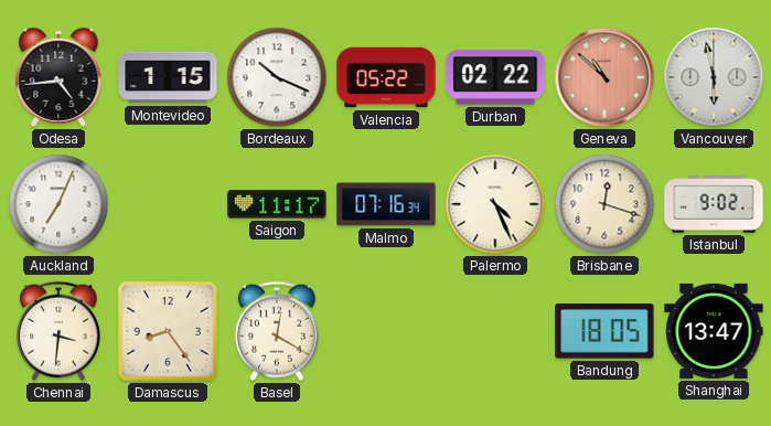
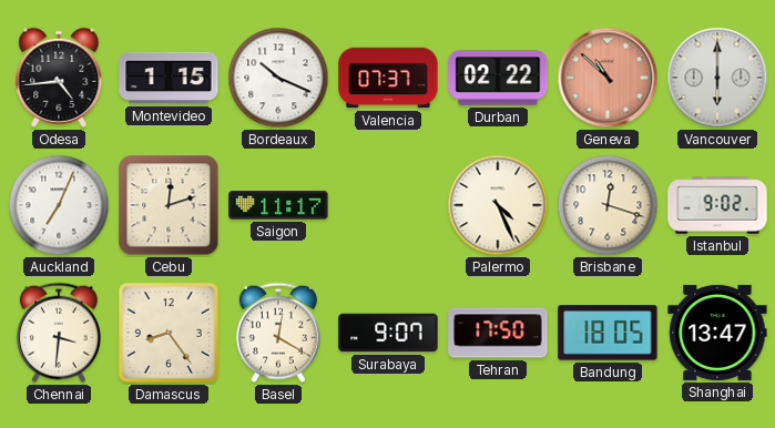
Valencia: 05:22 -> 07:37 (388, 78)
Vancouver: 5:58 -> 6:00 (717, 78)
Cebu: none -> 12:12 (169, 205)
Malmo: 07:16 -> none (386, 204)
Surabaya: none -> 9:07 (388, 333)
Tehran: none -> 17:50 (498, 333)
